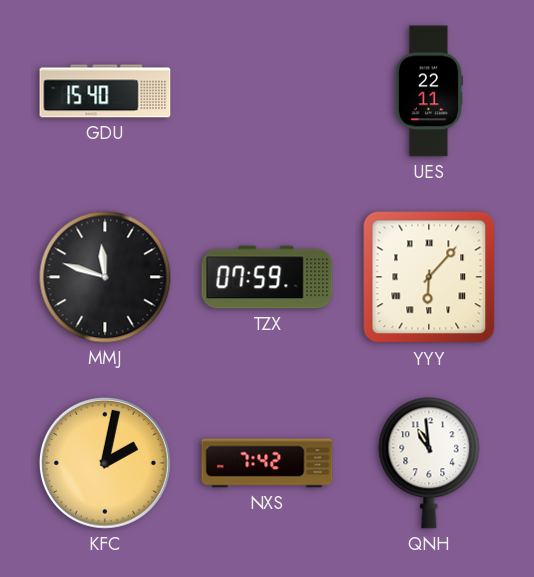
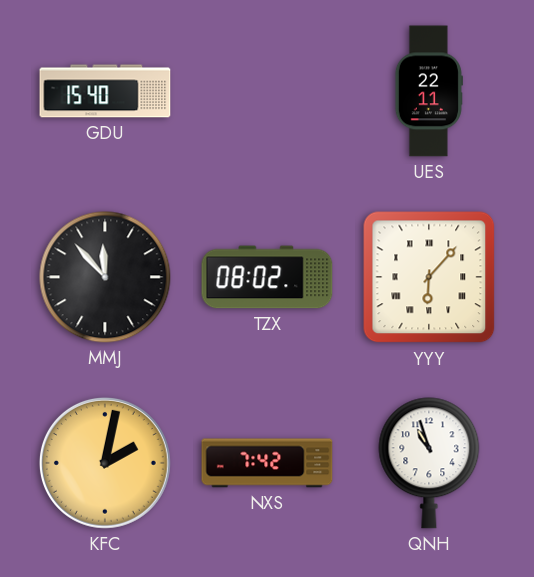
MMJ: 11:48 -> 11:53 (105, 277)
TZX: 07:59 -> 08:02 (267, 277)
QNH: 10:59 -> 10:57 (429, 463)
